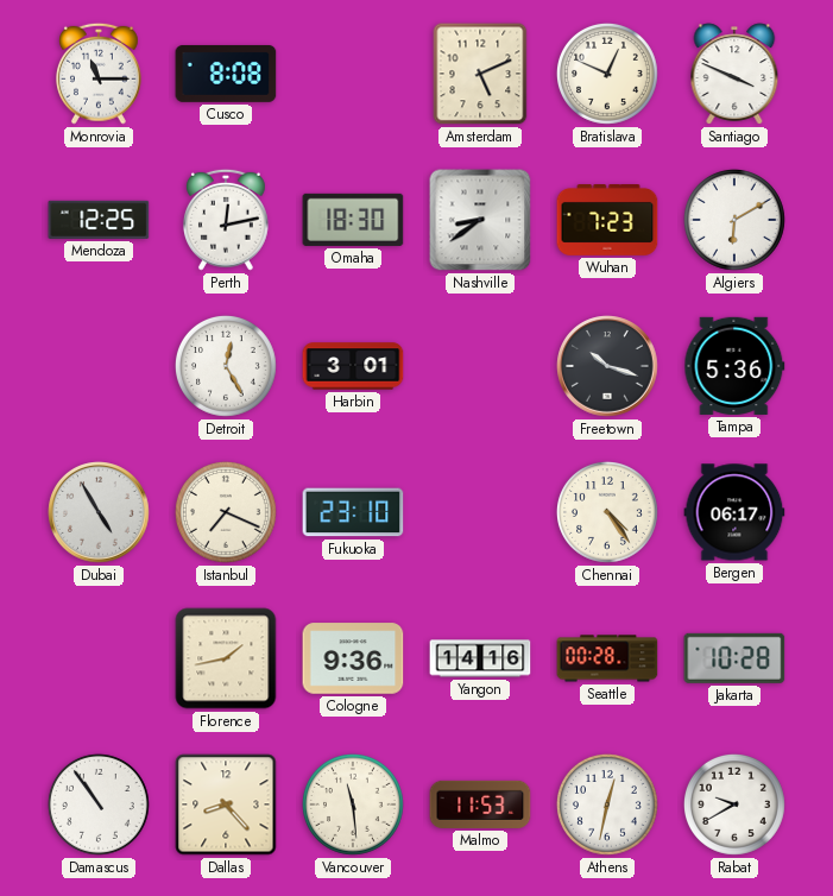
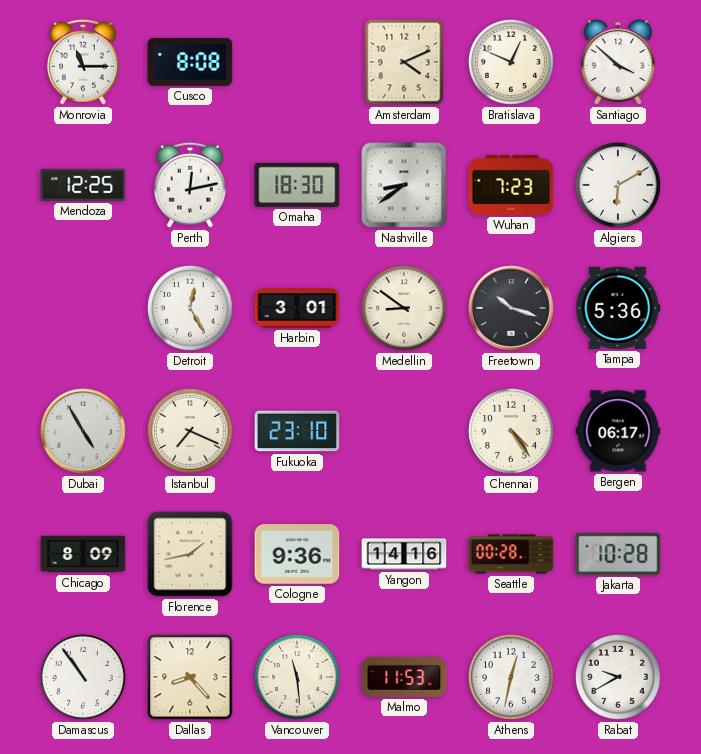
Amsterdam: 5:11 -> 4:11 (404, 62)
Santiago: 3:49 -> 3:52 (618, 62)
Medellin: none -> 8:51 (404, 308)
Chicago: none -> 8:09 (83, 554)
